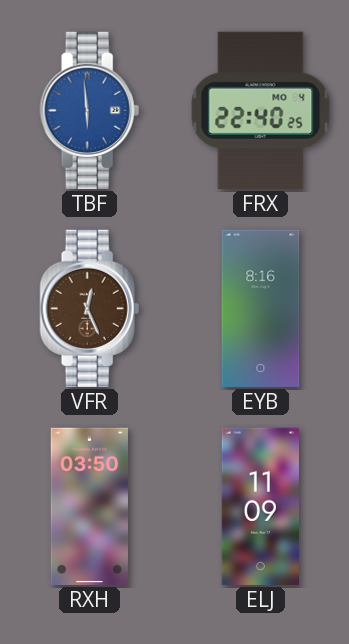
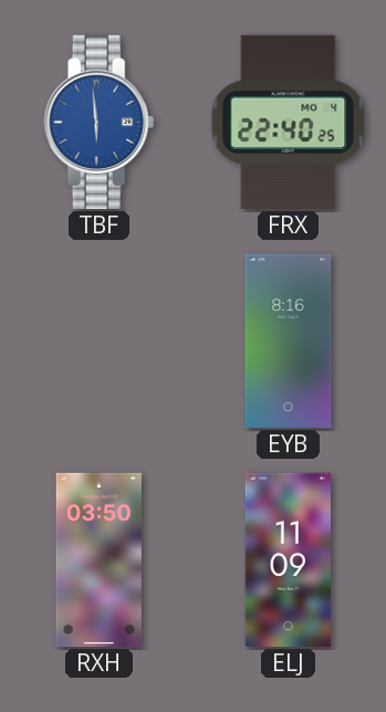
VFR: 12:26 -> none (90, 308)
